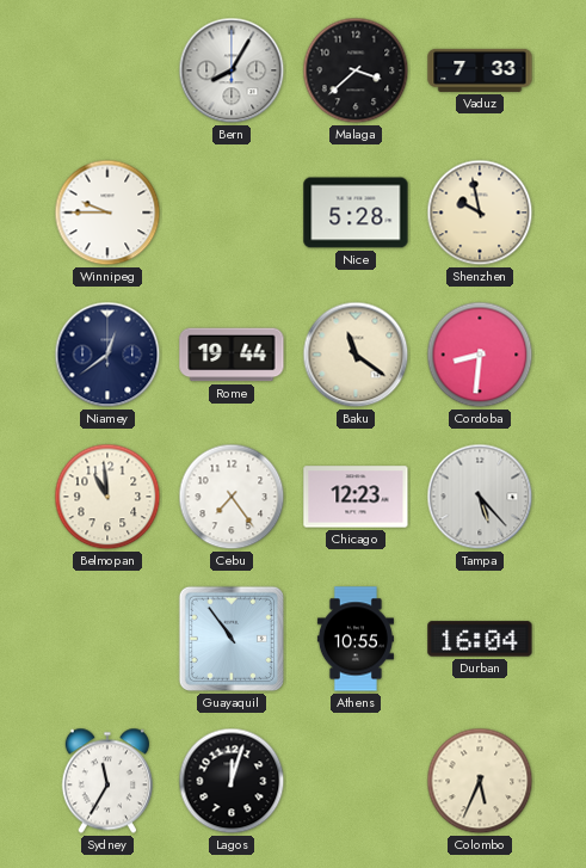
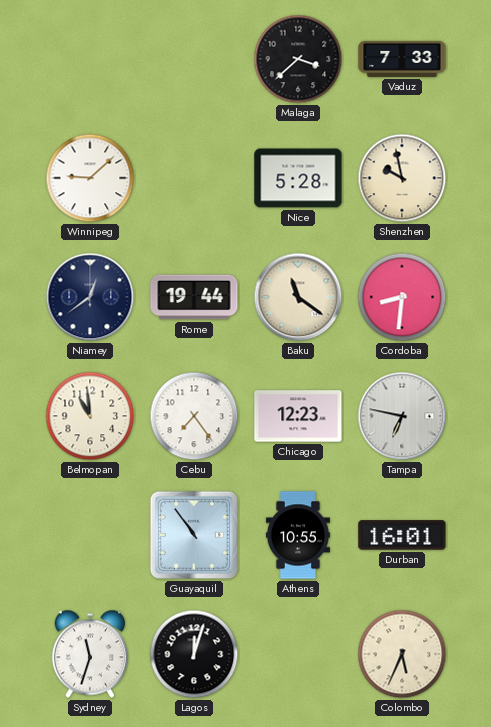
Bern: 8:05 -> none (232, 70)
Winnipeg: 9:45 -> 9:08 (90, 178)
Tampa: 5:23 -> 6:47 (402, 416)
Durban: 16:04 -> 16:01 (402, 535)
Sydney: 11:35 -> 11:33 (89, 654)
